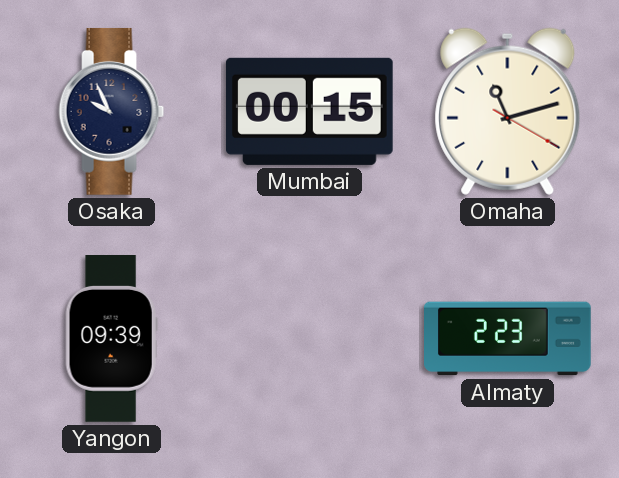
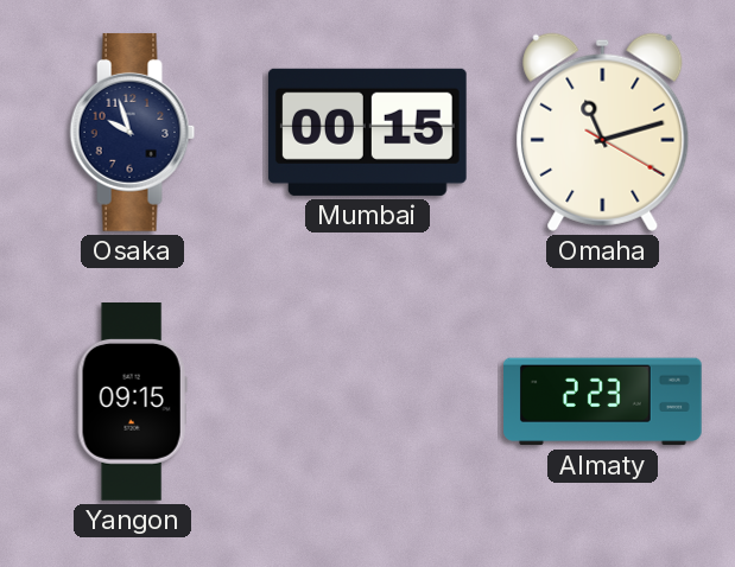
Osaka: 9:56 -> 9:57 (133, 133)
Yangon: 09:39 -> 09:15 (132, 402)
